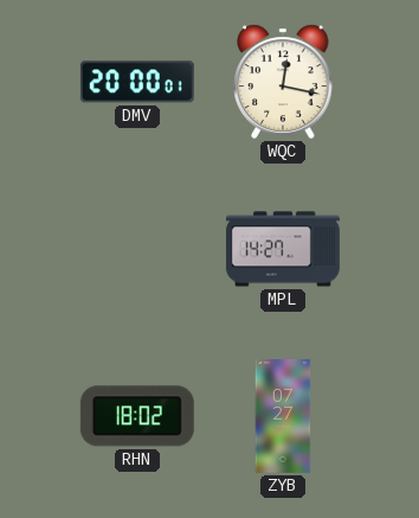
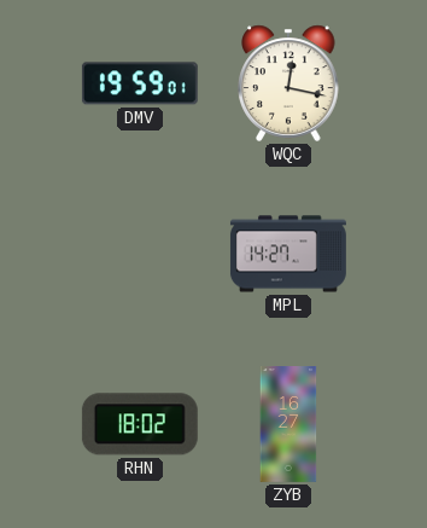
DMV: 20:00 -> 19:59 (140, 83)
ZYB: 07:27 -> 16:27 (288, 425)
